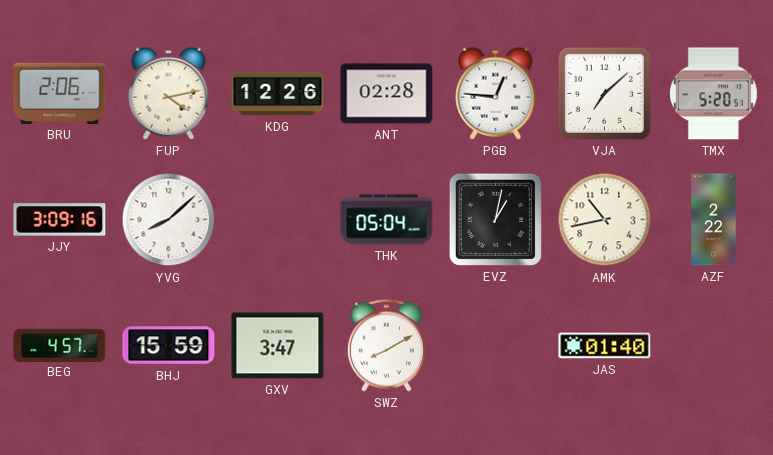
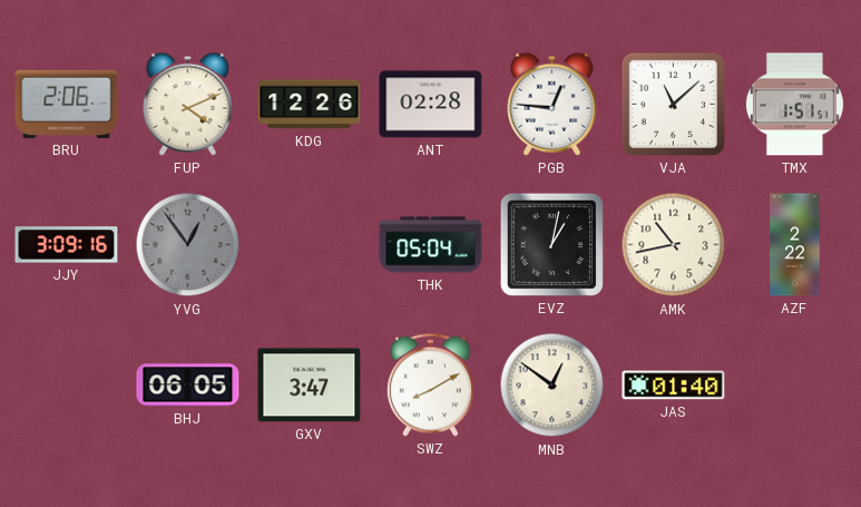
FUP: 4:13 -> 4:11 (188, 104)
VJA: 7:08 -> 11:08 (673, 104)
TMX: 5:20 -> 1:51 (794, 105)
YVG: 8:08 -> 12:54 (188, 245)
YVG dial: white -> grey (188, 245)
BEG: 4:57 -> none (60, 345)
BHJ: 15:59 -> 06:05 (188, 386)
MNB: none -> 12:51 (552, 386)
